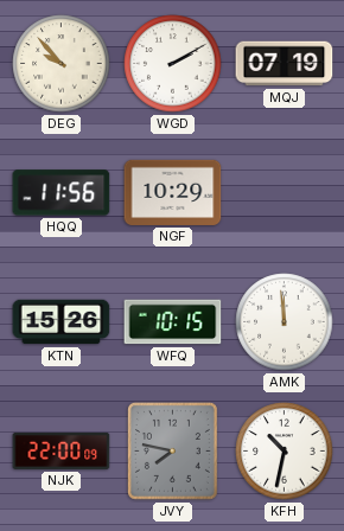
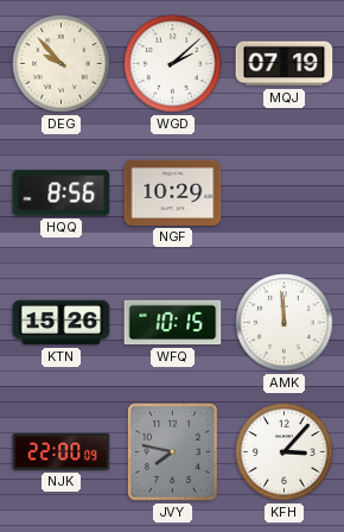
WGD: 2:10 -> 2:08 (173, 64)
HQQ: 11:56 -> 8:56 (62, 194)
KFH: 10:32 -> 3:07 (285, 452)
